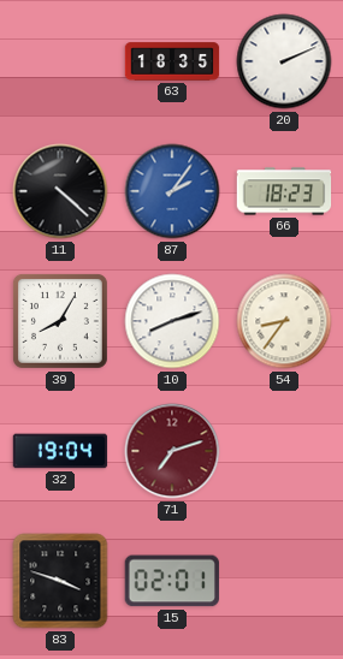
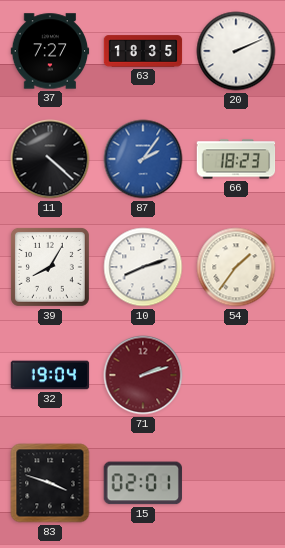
37: none -> 7:27 (50, 51)
54: 8:36 -> 1:36 (236, 267)
71: 7:12 -> 2:12 (143, 375)
